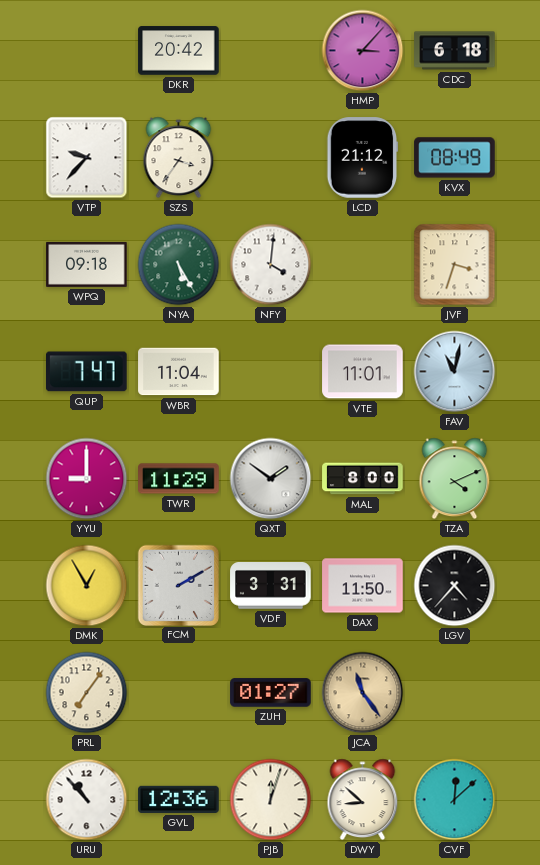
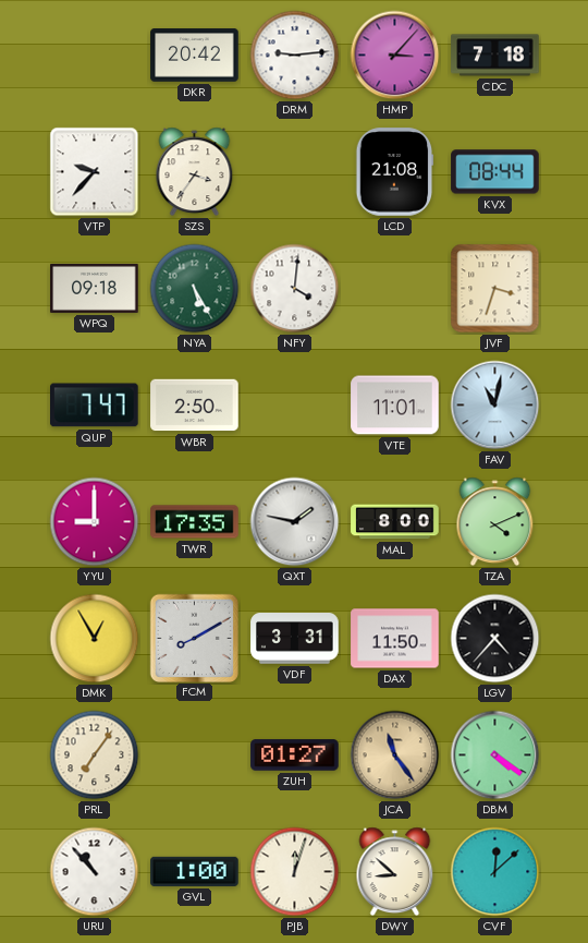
DRM: none -> 9:14 (295, 56)
CDC: 6:18 -> 7:18 (495, 56)
LCD: 21:12 -> 21:08 (395, 172)
KVX: 08:49 -> 08:44 (495, 172)
WBR: 11:04 -> 2:50 (195, 406)
TWR: 11:29 -> 17:35 (195, 522)
QXT: 1:51 -> 1:47 (295, 522)
FCM: 2:10 -> 8:10 (194, 638)
DBM: none -> 4:21 (495, 755)
GVL: 12:36 -> 1:00 (195, 871)
